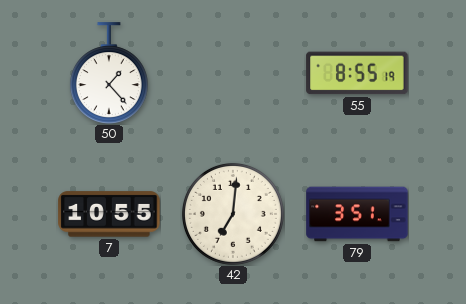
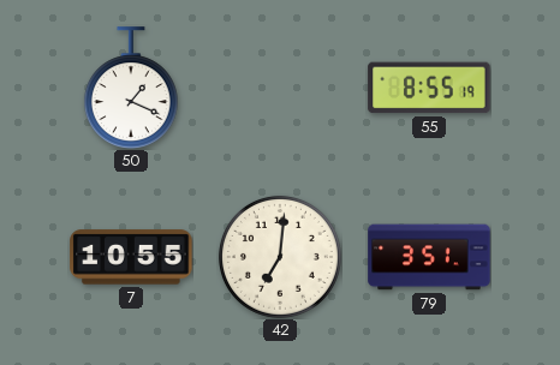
50: 1:23 -> 1:19 (131, 88)
